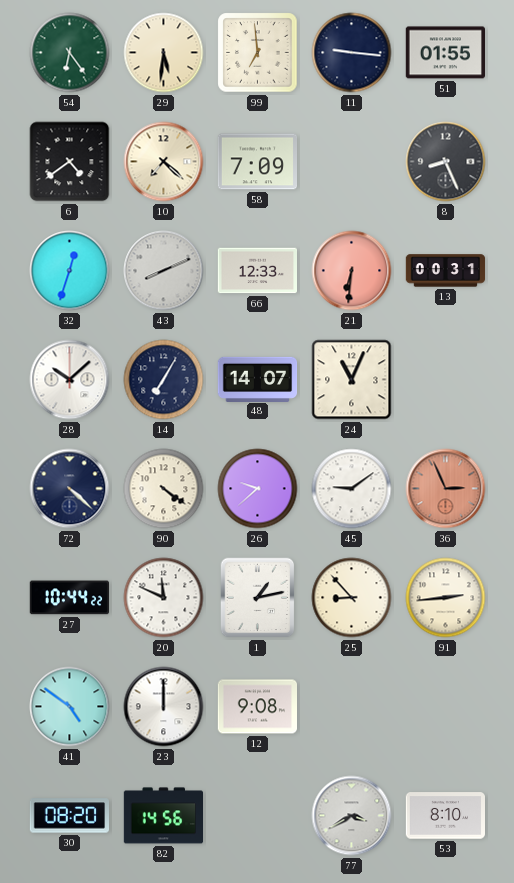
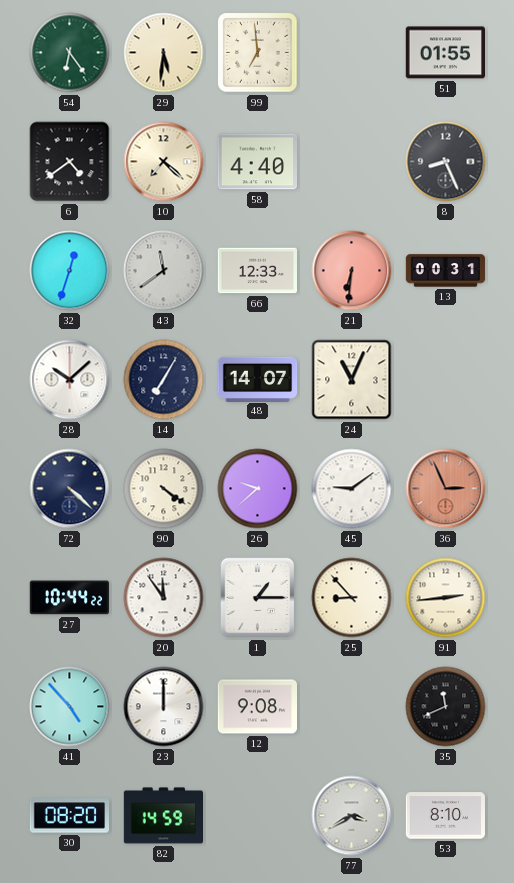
11: 9:16 -> none (352, 53)
58: 7:09 -> 4:40 (257, 162)
43: 8:11 -> 11:39 (164, 271)
20: 11:49 -> 11:54 (164, 598)
1: 1:13 -> 1:15 (258, 598)
41: 4:51 -> 4:53 (70, 707)
35: none -> 11:41 (446, 707)
82: 14:56 -> 14:59 (163, 816)
